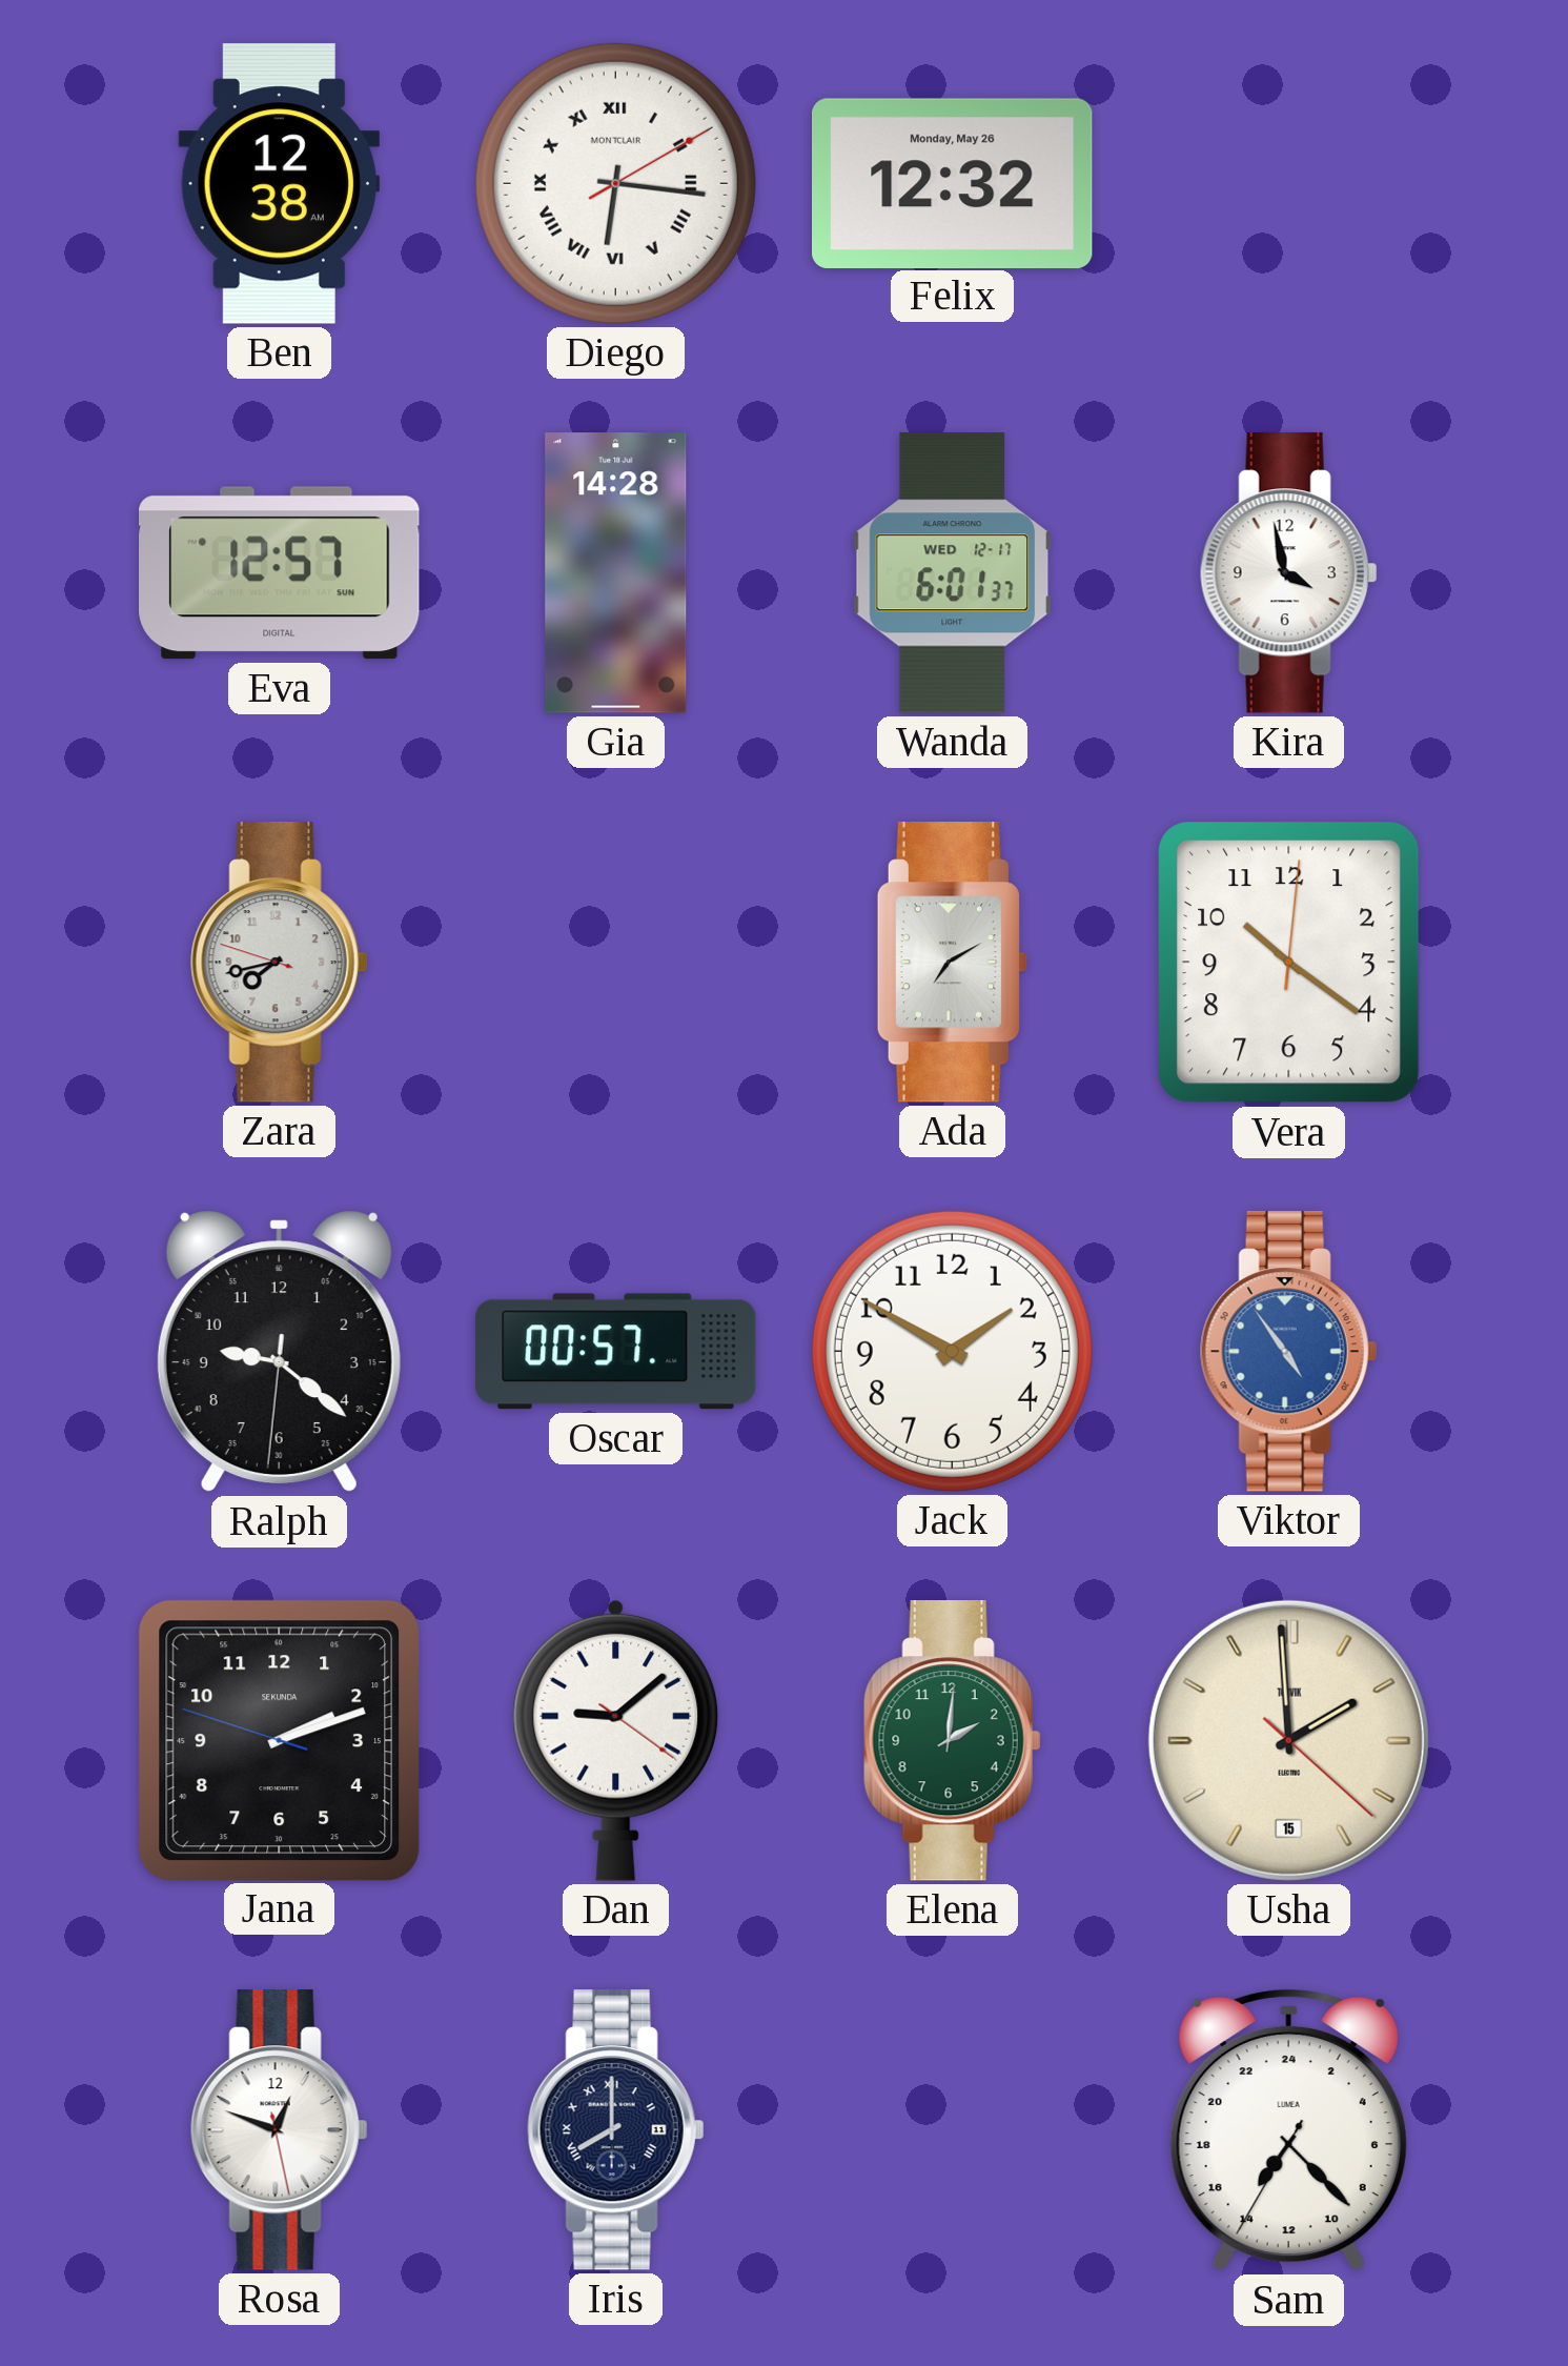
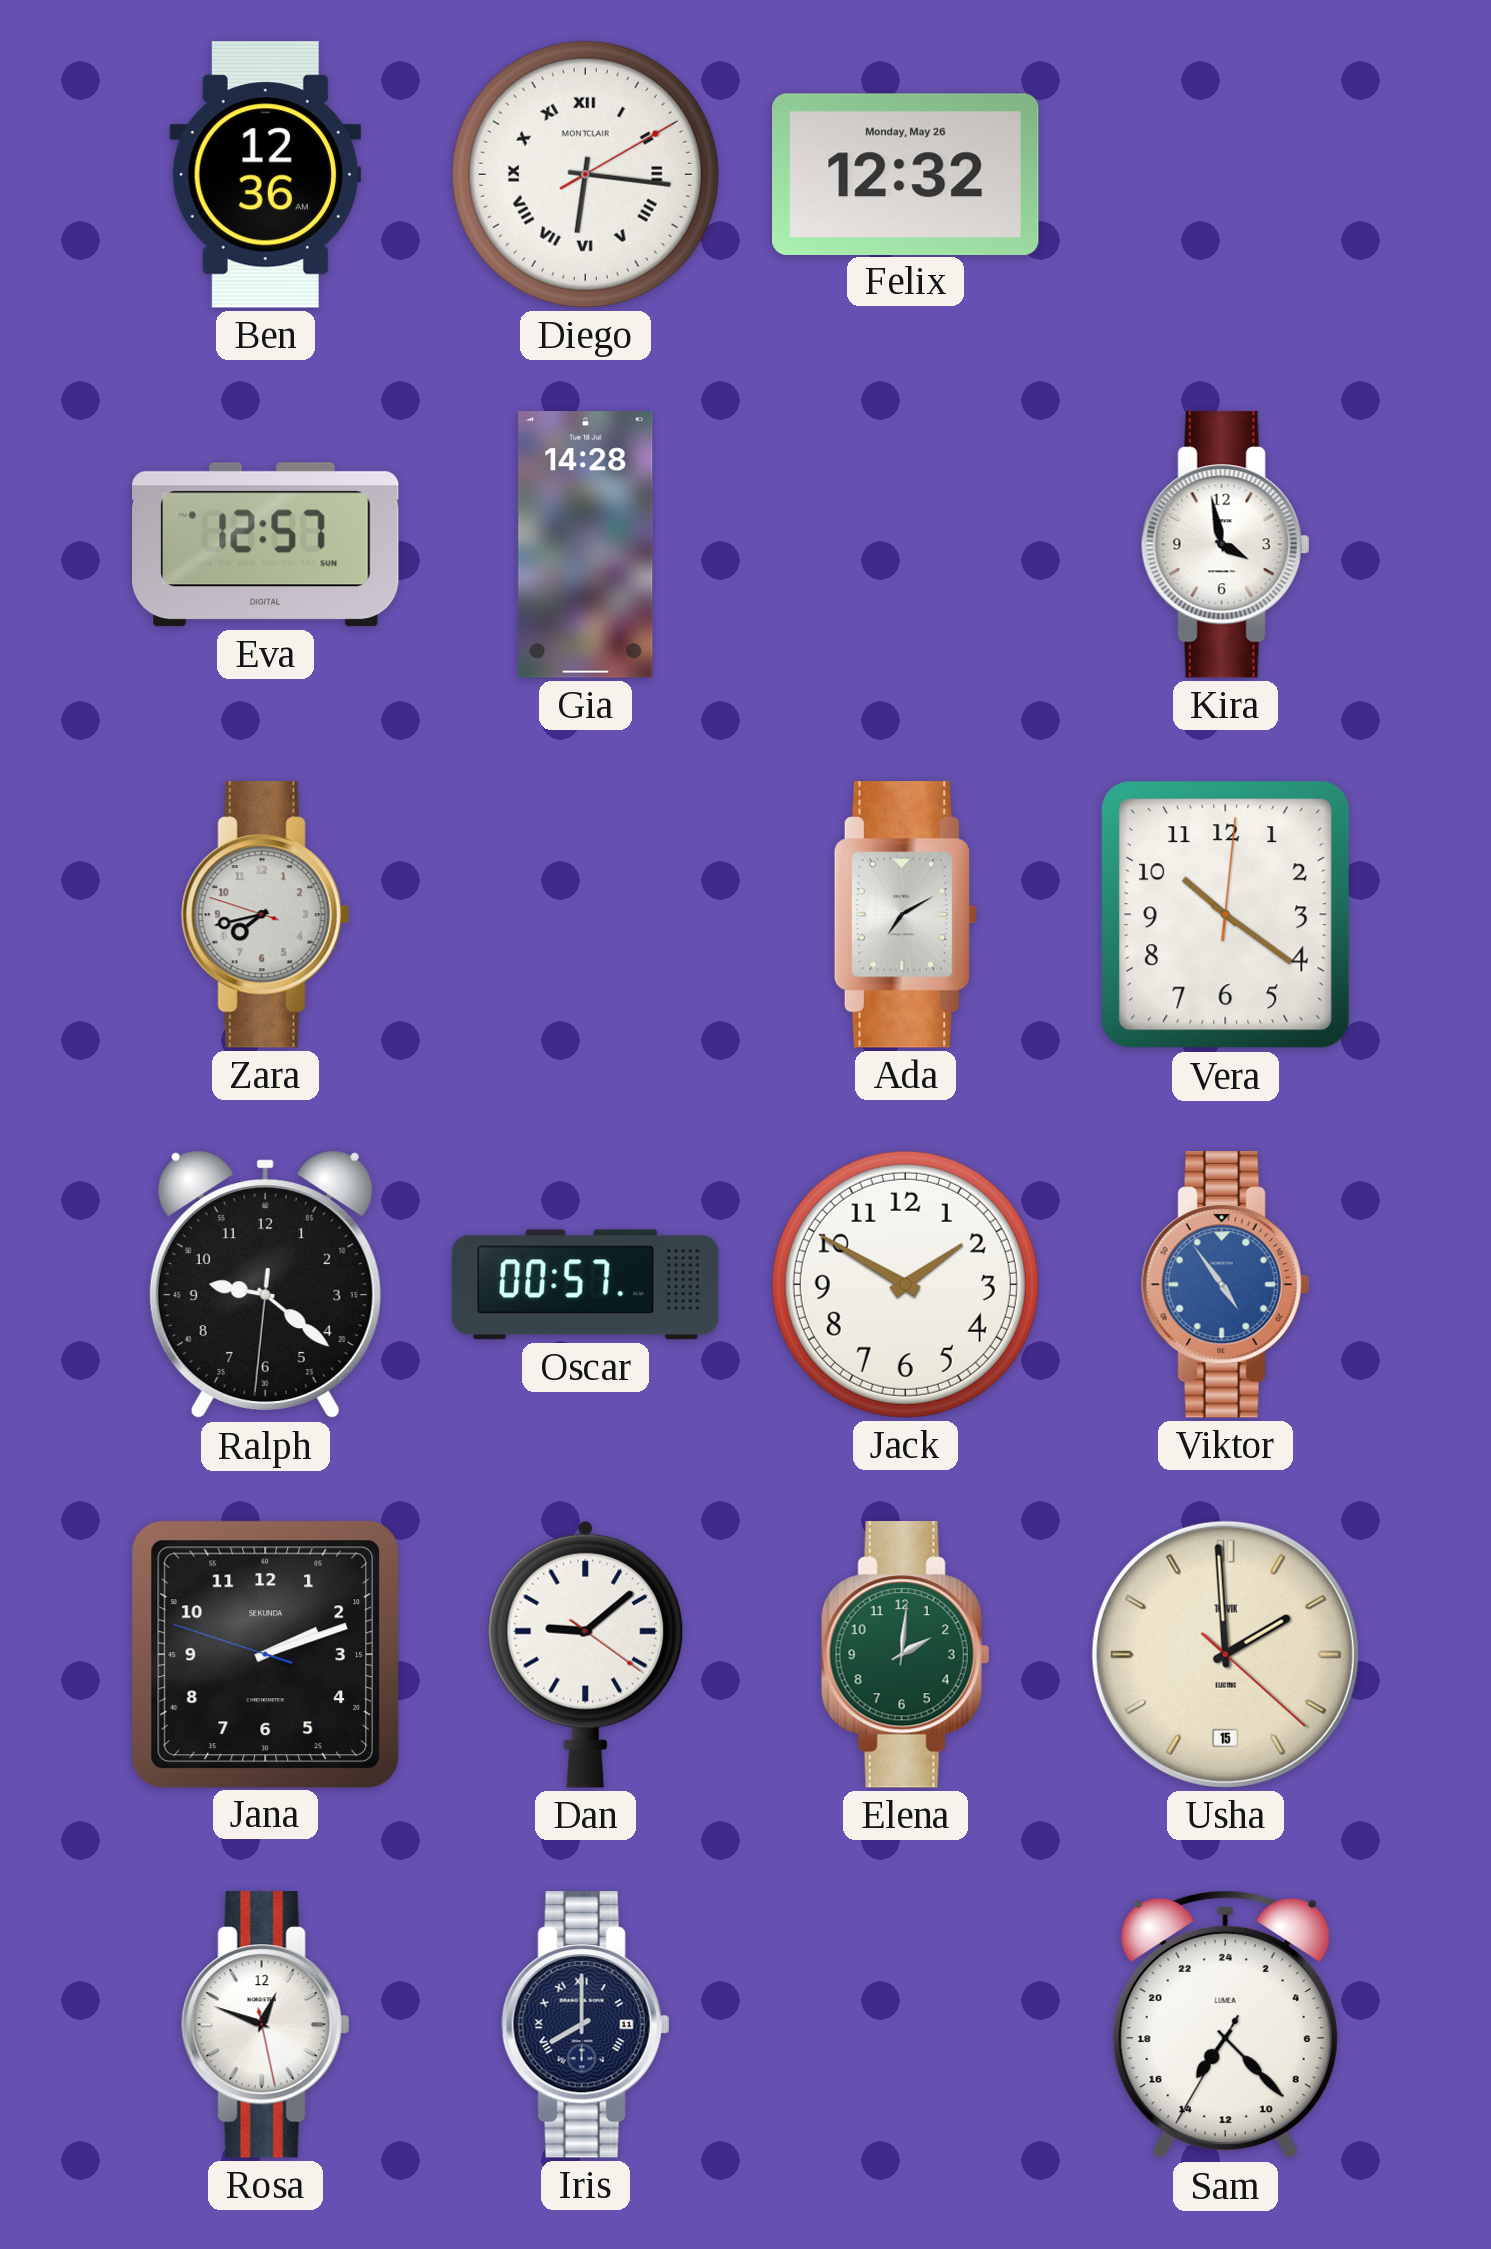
Ben: 12:38 -> 12:36 (265, 175)
Wanda: 6:01 -> none (953, 573)
